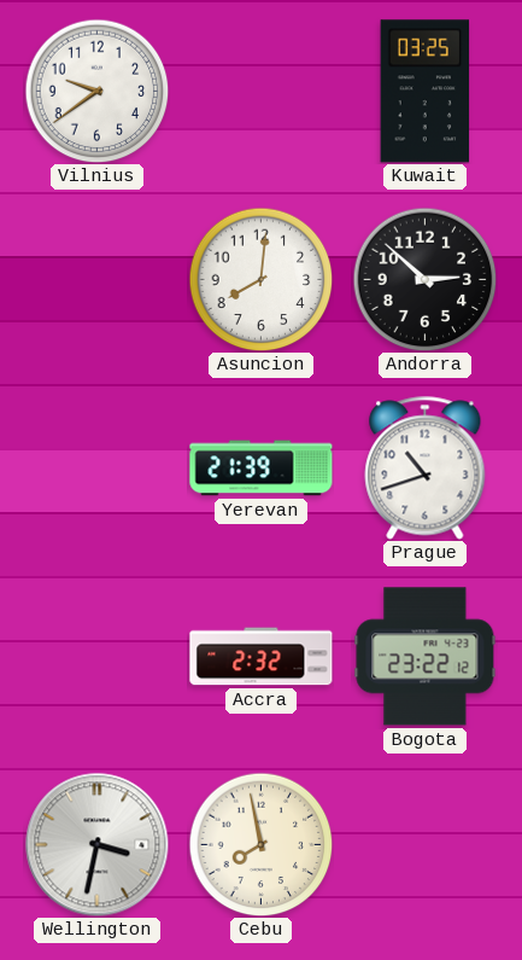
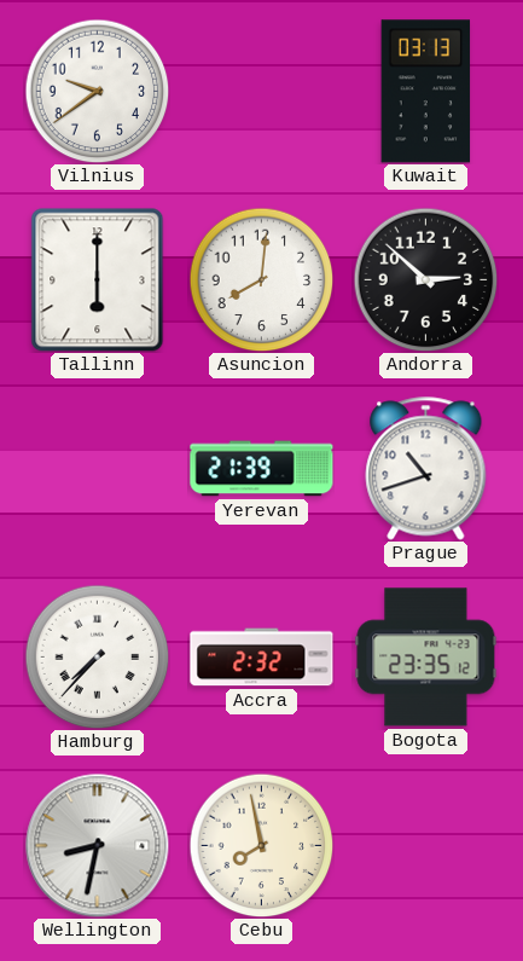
Kuwait: 03:25 -> 03:13 (426, 92)
Tallinn: none -> 6:00 (98, 279)
Hamburg: none -> 7:37 (97, 656)
Bogota: 23:22 -> 23:35 (426, 658)
Wellington: 3:32 -> 8:32 (98, 846)
